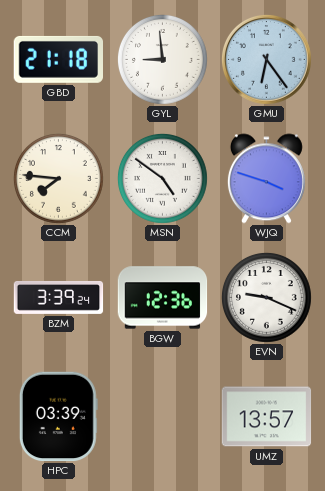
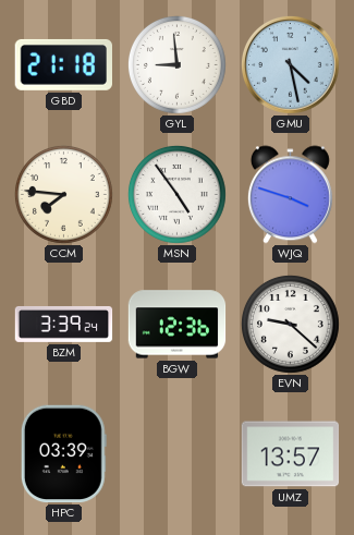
GMU: 6:24 -> 4:28 (290, 64)
MSN: 4:51 -> 4:54 (178, 195)
EVN: 9:19 -> 9:22 (291, 325)
